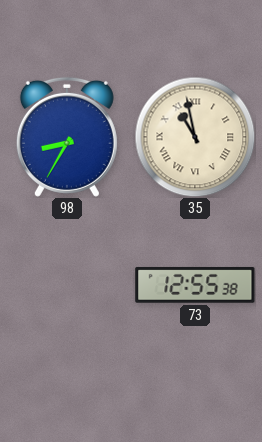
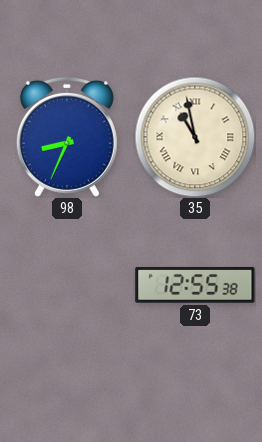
98: 8:35 -> 8:34 (67, 137)
